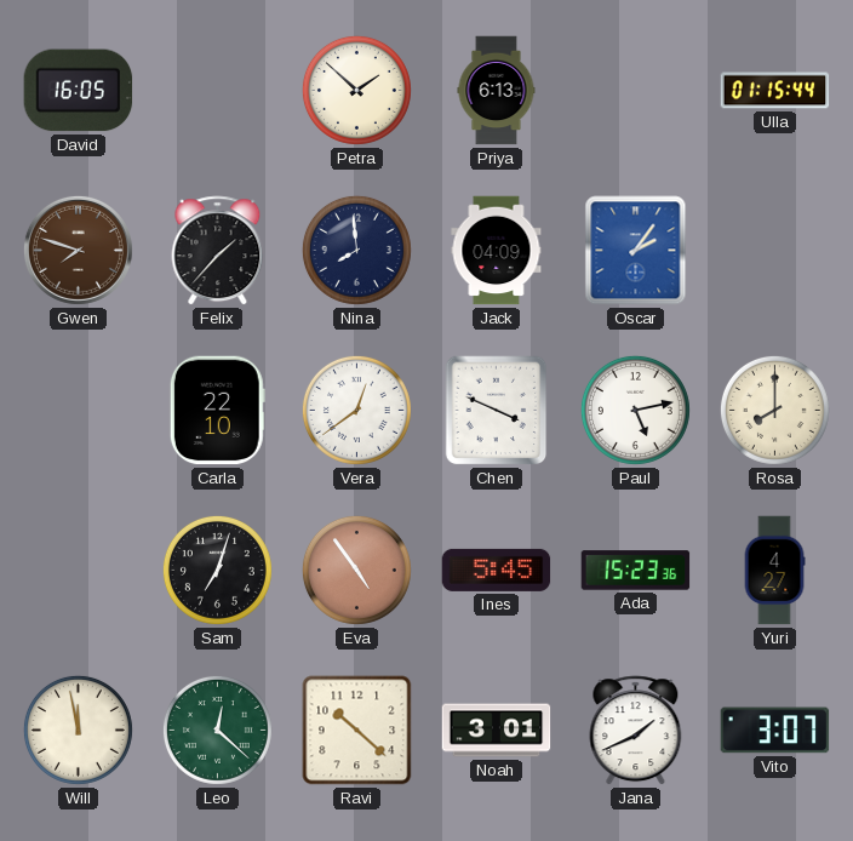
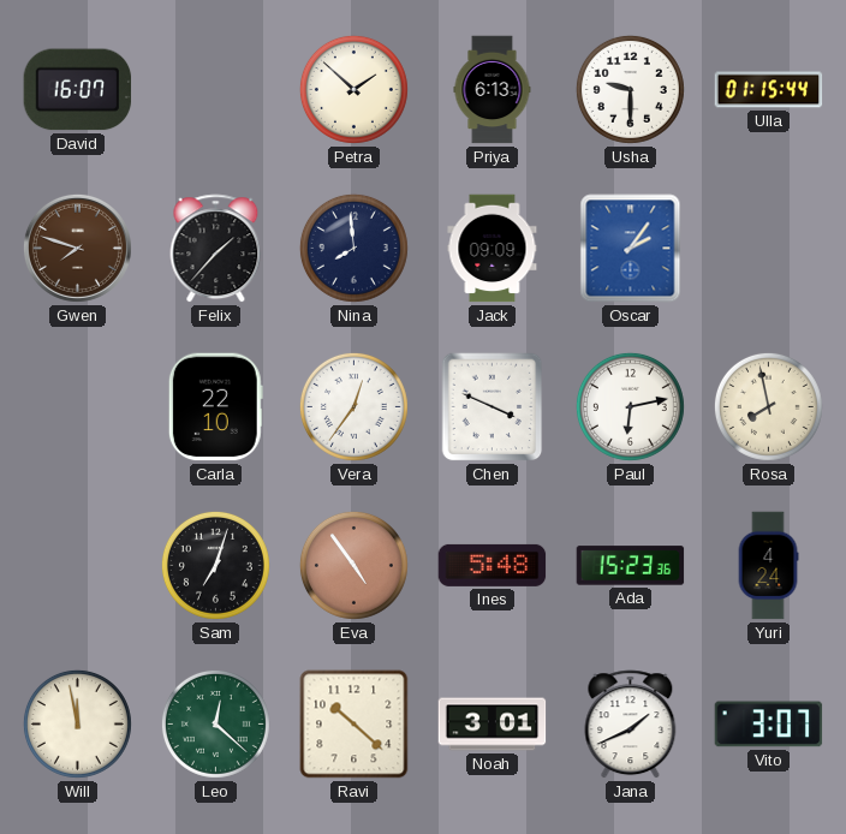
David: 16:05 -> 16:07 (78, 90)
Usha: none -> 9:30 (630, 89)
Jack: 04:09 -> 09:09 (493, 249)
Vera: 12:39 -> 12:36 (353, 406)
Paul: 5:13 -> 6:13 (630, 406)
Rosa: 8:00 -> 7:58 (768, 406)
Ines: 5:45 -> 5:48 (493, 565)
Yuri: 4:27 -> 4:24 (768, 566)
